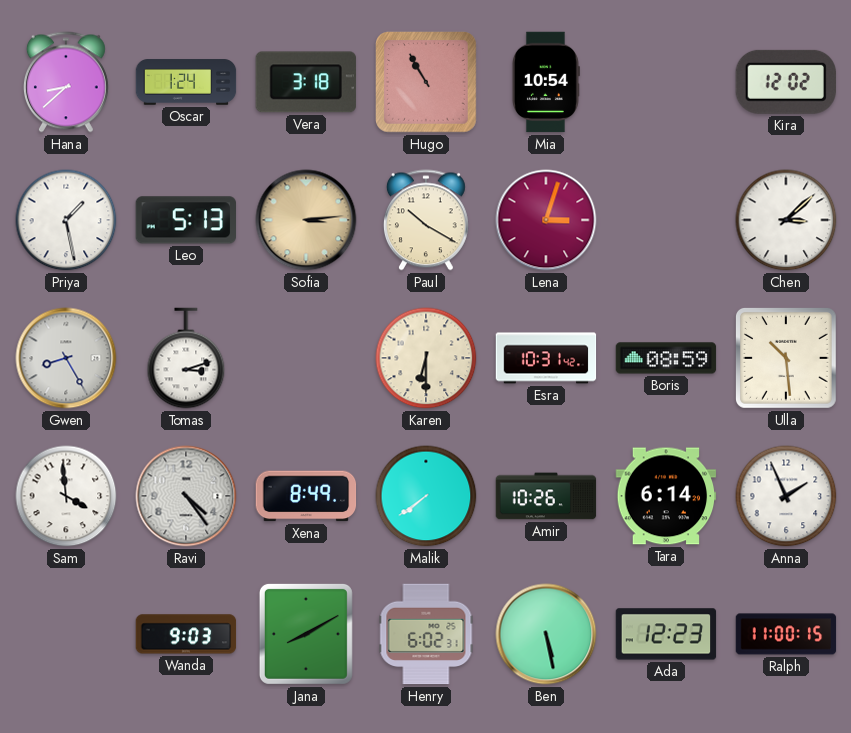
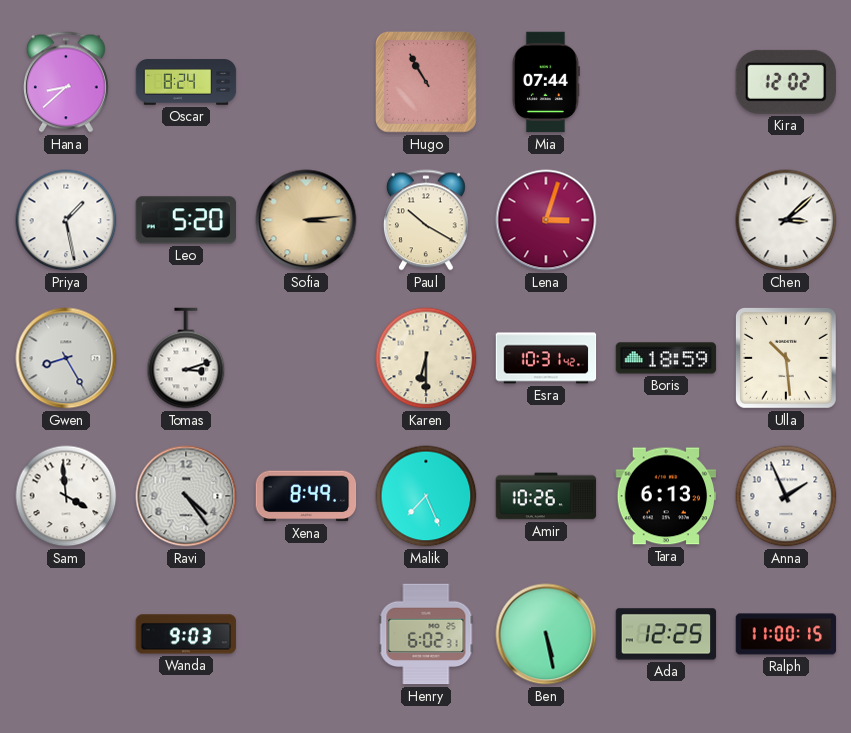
Oscar: 1:24 -> 8:24 (186, 82)
Vera: 3:18 -> none (305, 82)
Mia: 10:54 -> 07:44 (545, 82)
Leo: 5:13 -> 5:20 (185, 220)
Boris: 08:59 -> 18:59 (666, 358)
Malik: 7:39 -> 7:26 (426, 496)
Tara: 6:14 -> 6:13 (666, 496)
Jana: 8:10 -> none (306, 634)
Ada: 12:23 -> 12:25 (666, 634)
